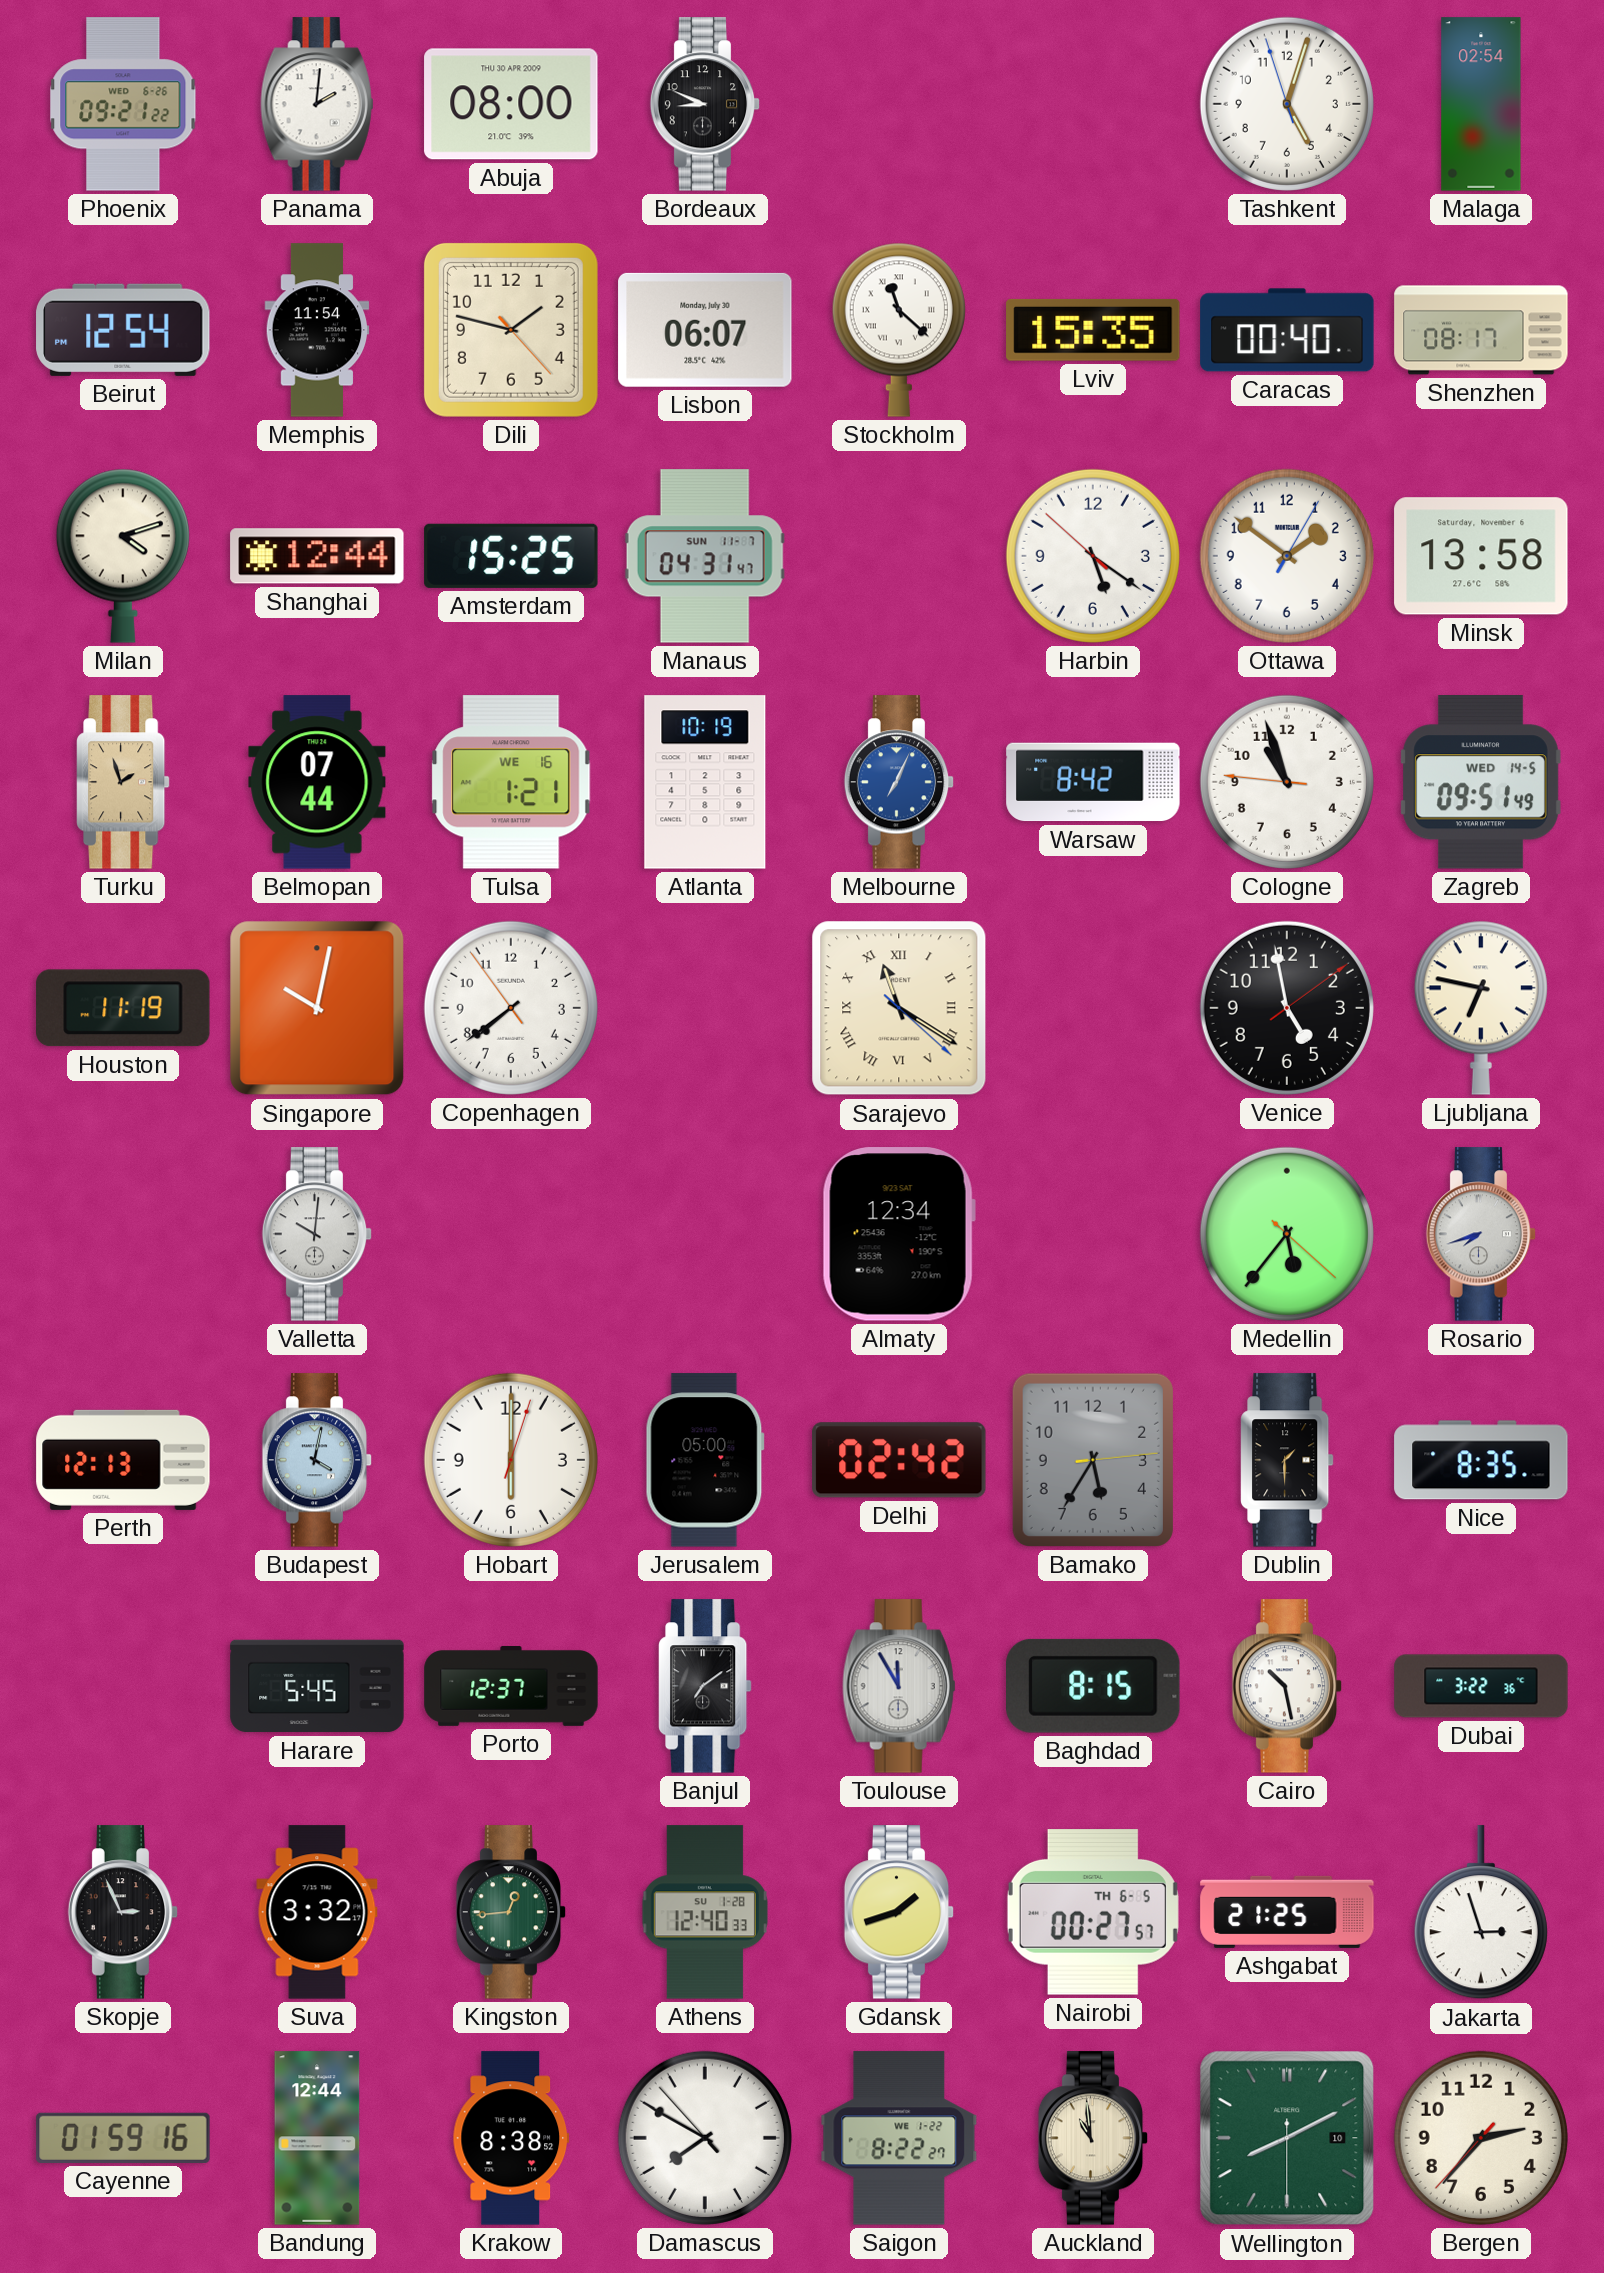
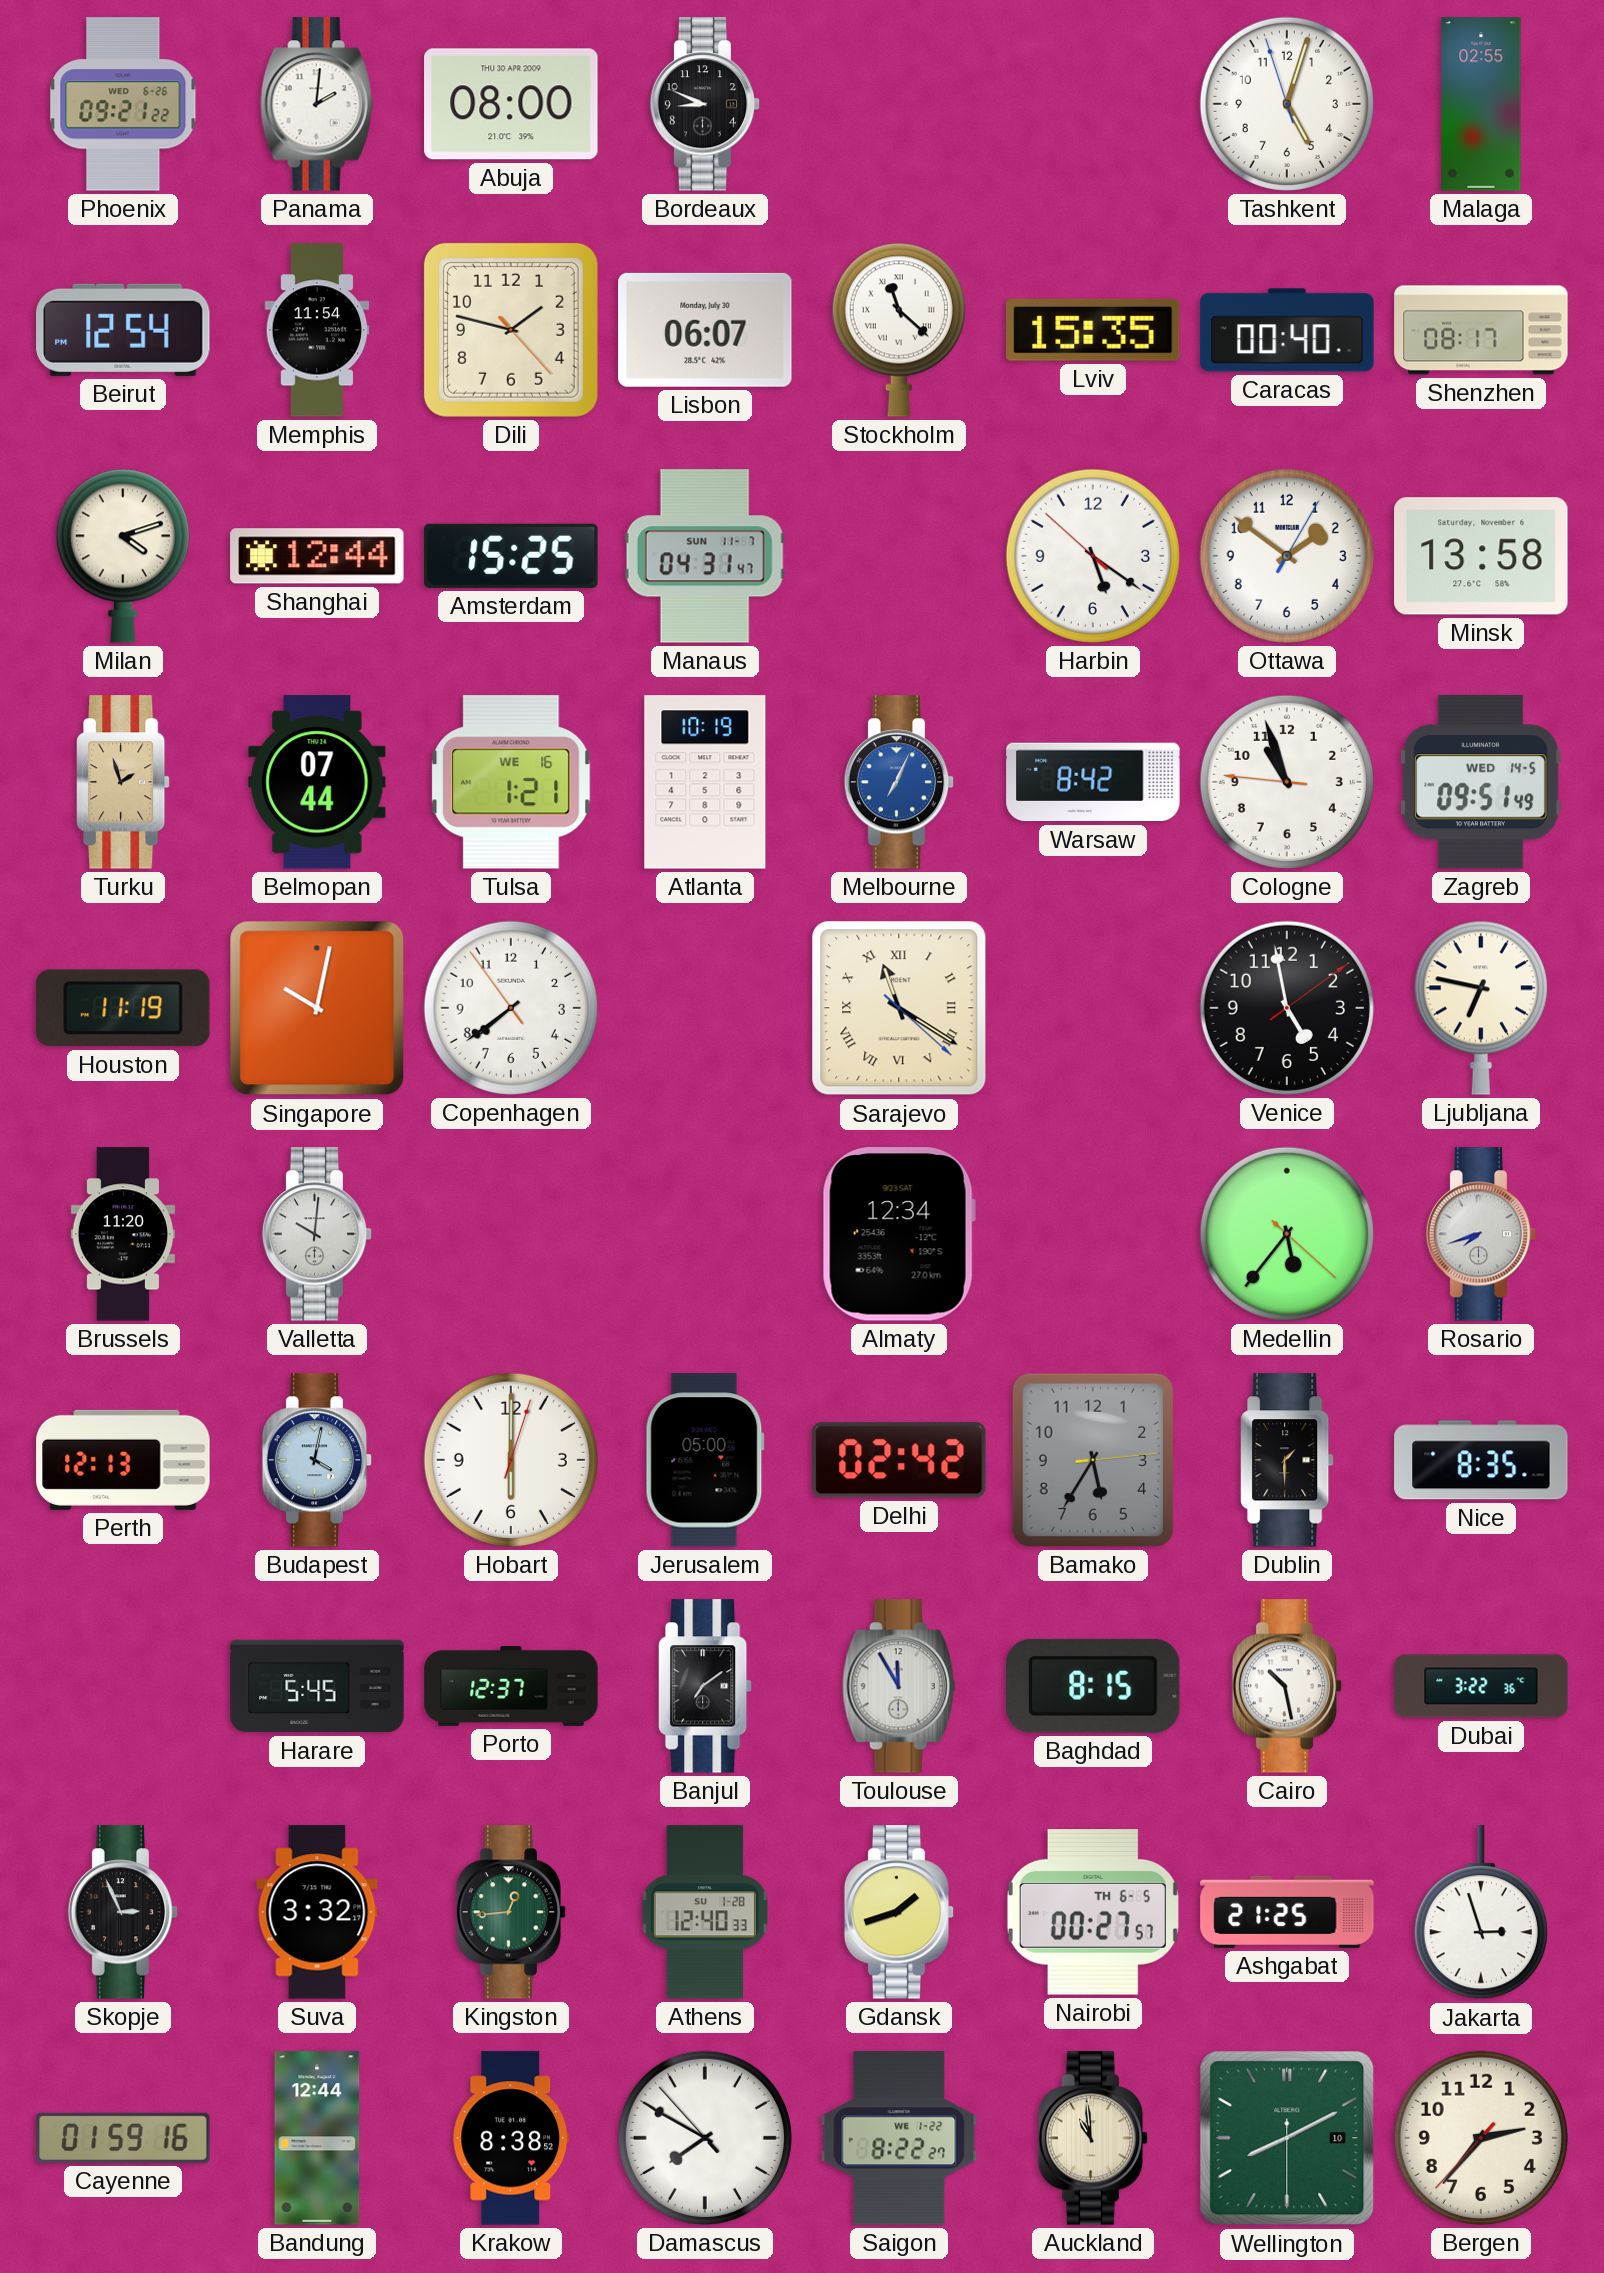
Malaga: 02:54 -> 02:55 (1481, 104)
Brussels: none -> 11:20 (122, 1234)
